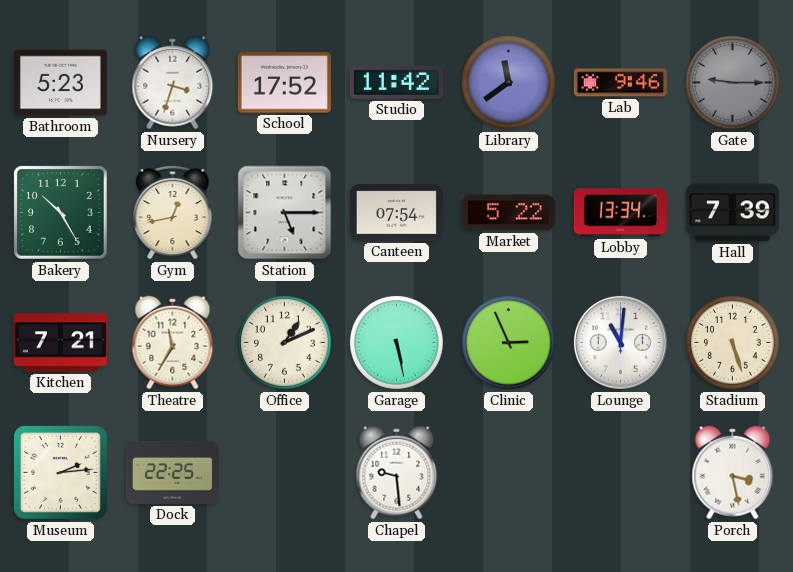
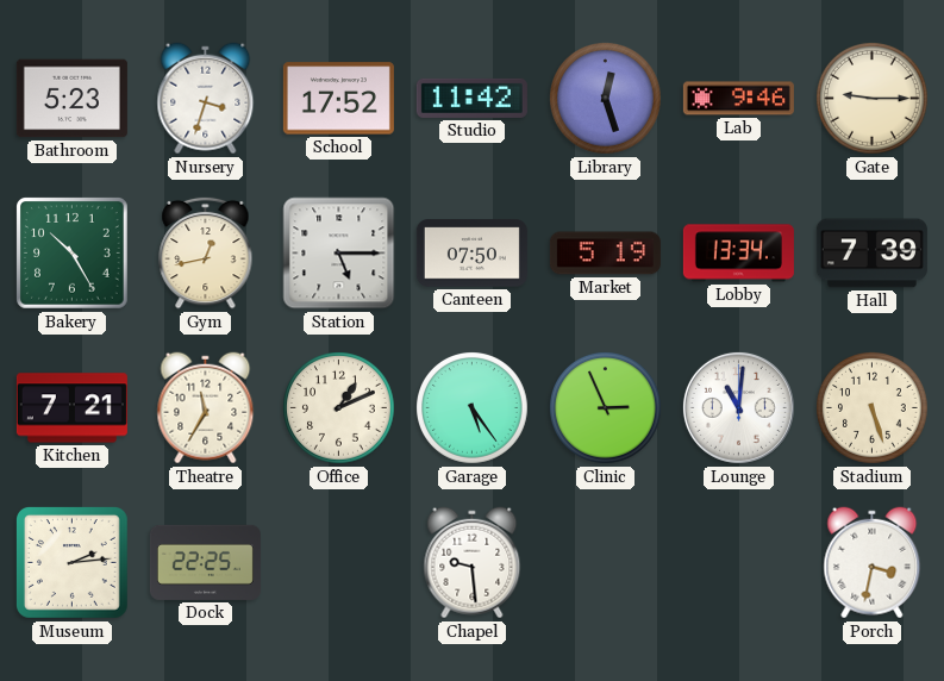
Library: 11:39 -> 12:27 (606, 99)
Gate dial: grey -> cream (873, 99)
Canteen: 07:54 -> 07:50 (471, 254)
Market: 5:22 -> 5:19 (605, 254)
Garage: 5:28 -> 5:24 (473, 408)
Porch: 3:28 -> 3:32 (873, 563)
